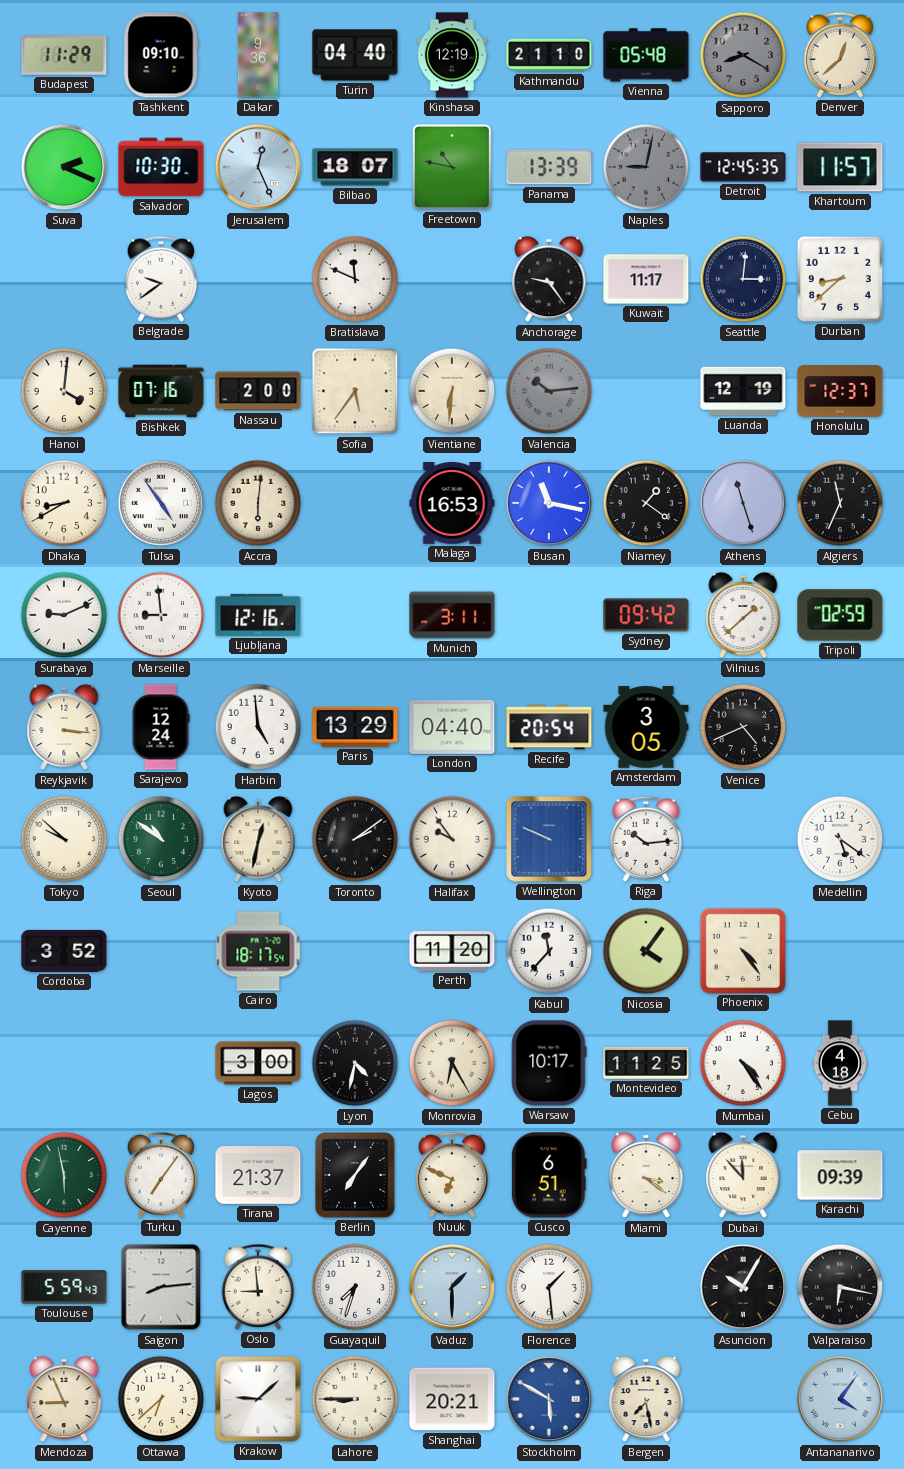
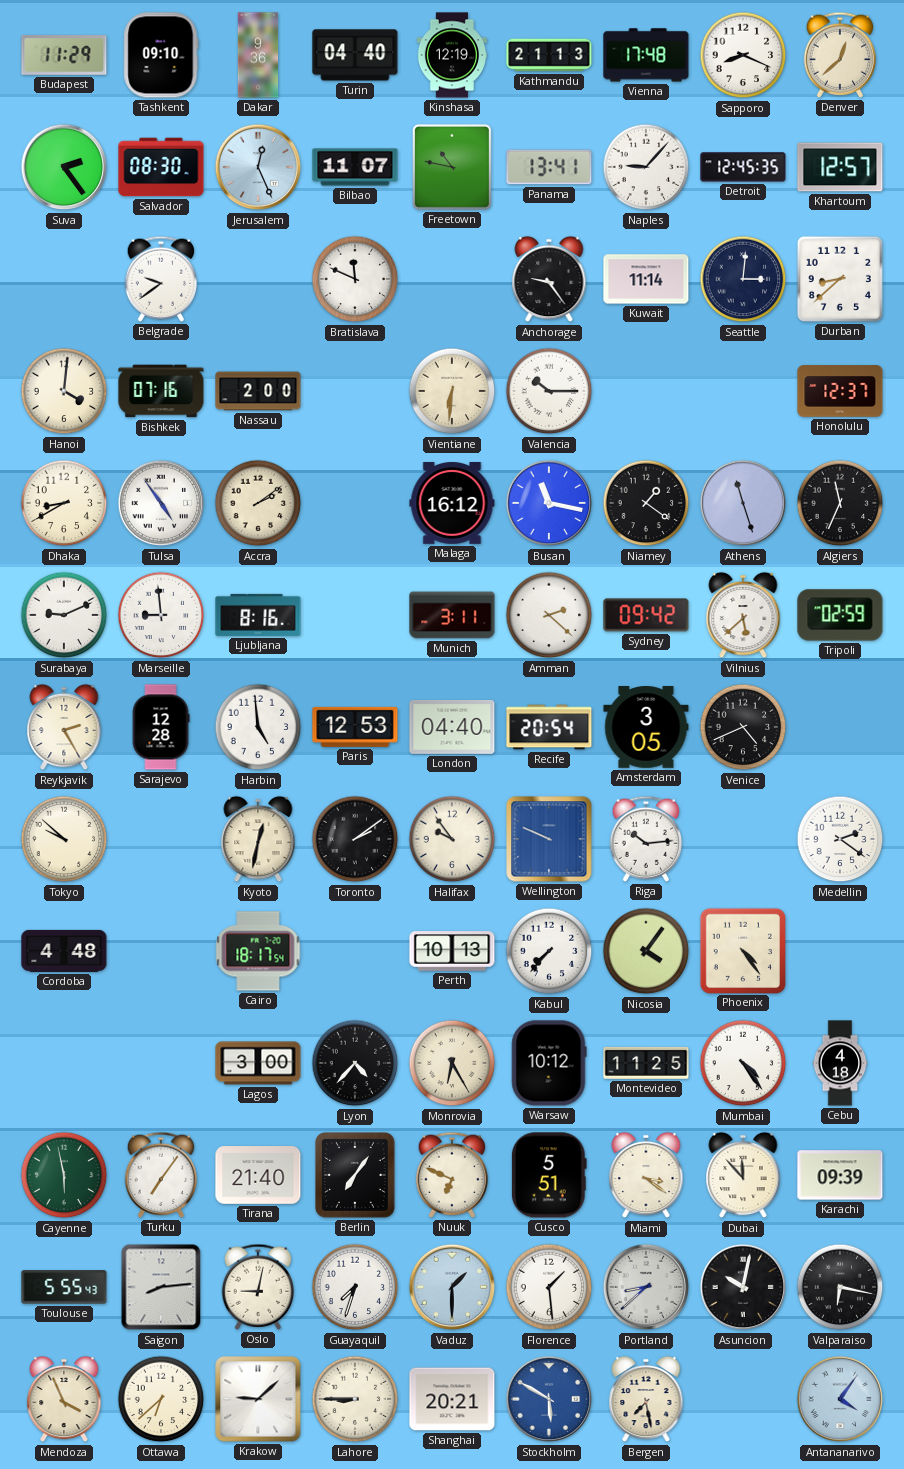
Kathmandu: 21:10 -> 21:13 (549, 55)
Vienna: 05:48 -> 17:48 (646, 55)
Sapporo: 8:20 -> 8:19 (743, 55)
Sapporo dial: grey -> white (743, 55)
Suva: 2:19 -> 2:24 (64, 167)
Salvador: 10:30 -> 08:30 (161, 167)
Bilbao: 18:07 -> 11:07 (355, 167)
Panama: 13:39 -> 13:41 (549, 167)
Naples: 9:02 -> 9:07 (646, 167)
Naples dial: grey -> white (646, 167)
Khartoum: 11:57 -> 12:57 (840, 167)
Kuwait: 11:17 -> 11:14 (646, 279)
Sofia: 5:36 -> none (355, 391)
Valencia: 10:14 -> 10:15 (549, 391)
Valencia dial: grey -> white (549, 391)
Luanda: 12:19 -> none (743, 391)
Accra: 6:01 -> 2:09 (258, 503)
Malaga: 16:53 -> 16:12 (452, 504)
Ljubljana: 12:16 -> 8:16 (258, 615)
Amman: none -> 2:22 (549, 615)
Vilnius: 1:38 -> 5:38 (743, 615)
Reykjavik: 3:16 -> 2:25 (64, 727)
Sarajevo: 12:24 -> 12:28 (161, 727)
Paris: 13:29 -> 12:53 (355, 727)
Seoul: 10:51 -> none (161, 839)
Medellin: 5:21 -> 2:21 (840, 839)
Cordoba: 3:52 -> 4:48 (64, 951)
Perth: 11:20 -> 10:13 (452, 951)
Kabul: 11:37 -> 7:37 (549, 951)
Lyon: 4:32 -> 4:37 (355, 1063)
Warsaw: 10:17 -> 10:12 (549, 1063)
Tirana: 21:37 -> 21:40 (258, 1176)
Cusco: 6:51 -> 5:51 (549, 1175)
Toulouse: 5:59 -> 5:55 (64, 1287)
Oslo: 8:59 -> 9:02 (258, 1287)
Portland: none -> 8:38 (646, 1287)
Asuncion: 10:05 -> 10:02 (743, 1287)
Mendoza: 8:56 -> 3:56 (64, 1399)
